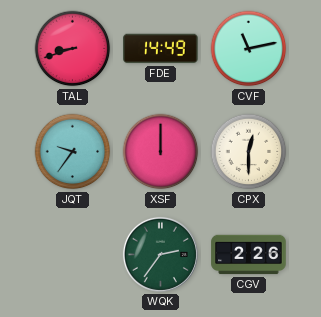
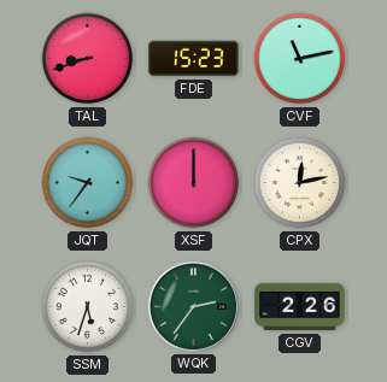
FDE: 14:49 -> 15:23 (194, 59)
CPX: 12:30 -> 12:13 (300, 183)
SSM: none -> 5:33 (88, 307)
